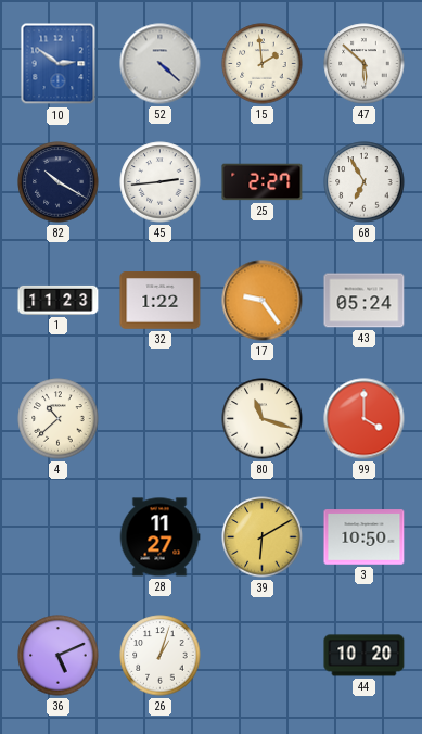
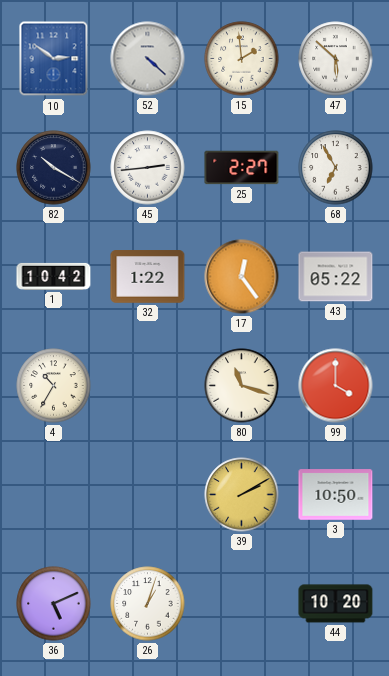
1: 11:23 -> 10:42 (54, 276)
17: 9:24 -> 12:24 (242, 277)
43: 05:24 -> 05:22 (336, 277)
4: 10:38 -> 10:35 (54, 386)
28: 11:27 -> none (159, 537)
39: 6:10 -> 2:10 (242, 495)
